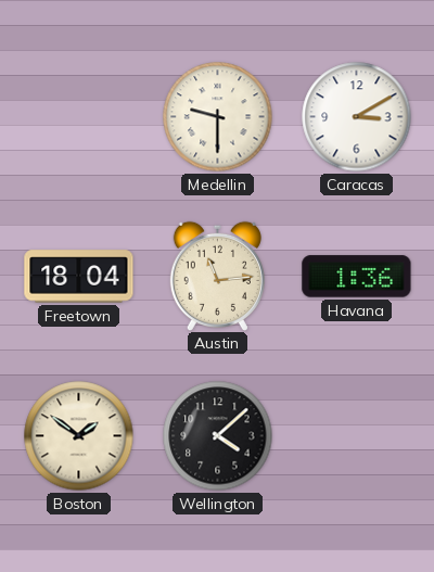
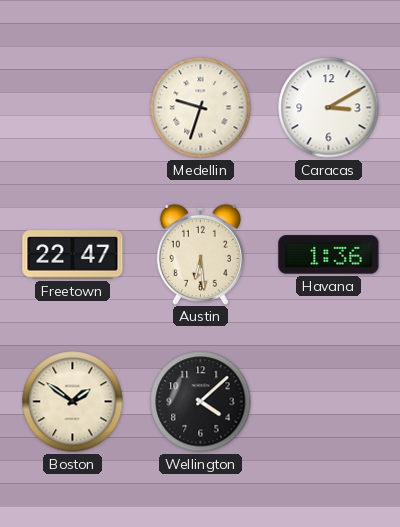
Medellin: 9:30 -> 9:33 (201, 108)
Freetown: 18:04 -> 22:47 (73, 255)
Austin: 11:14 -> 6:29 (200, 254)
